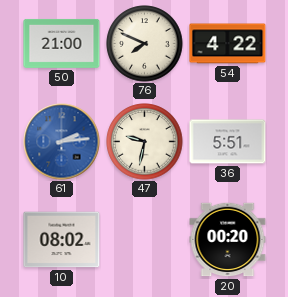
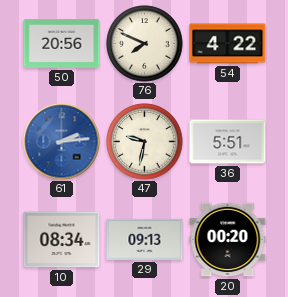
50: 21:00 -> 20:56 (62, 43)
10: 08:02 -> 08:34 (62, 240)
29: none -> 09:13 (145, 239)
